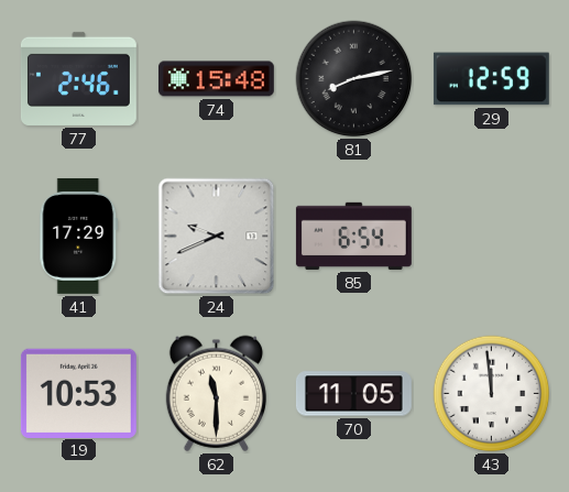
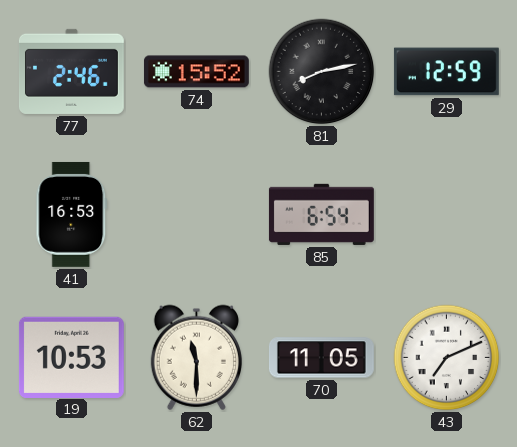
74: 15:48 -> 15:52 (196, 72)
41: 17:29 -> 16:53 (72, 214)
24: 9:41 -> none (217, 237)
43: 11:59 -> 7:11 (447, 358)
